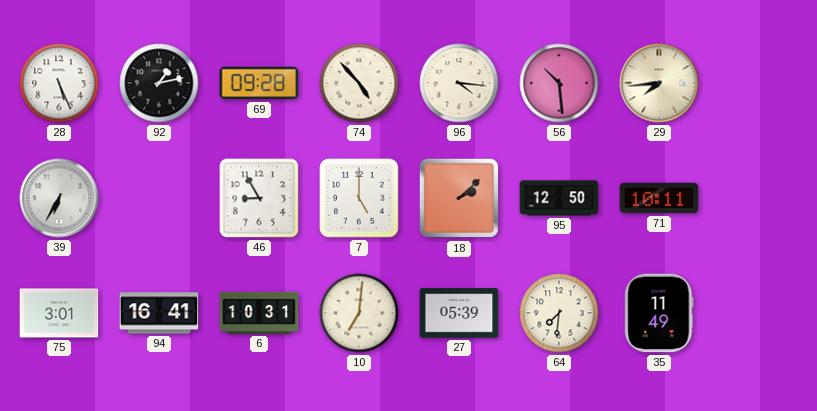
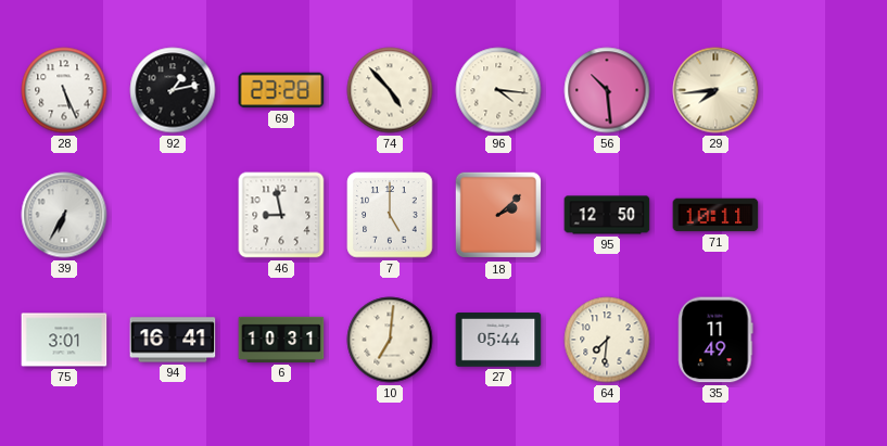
69: 09:28 -> 23:28 (281, 90)
46: 8:55 -> 8:58 (281, 215)
27: 05:39 -> 05:44 (498, 340)
